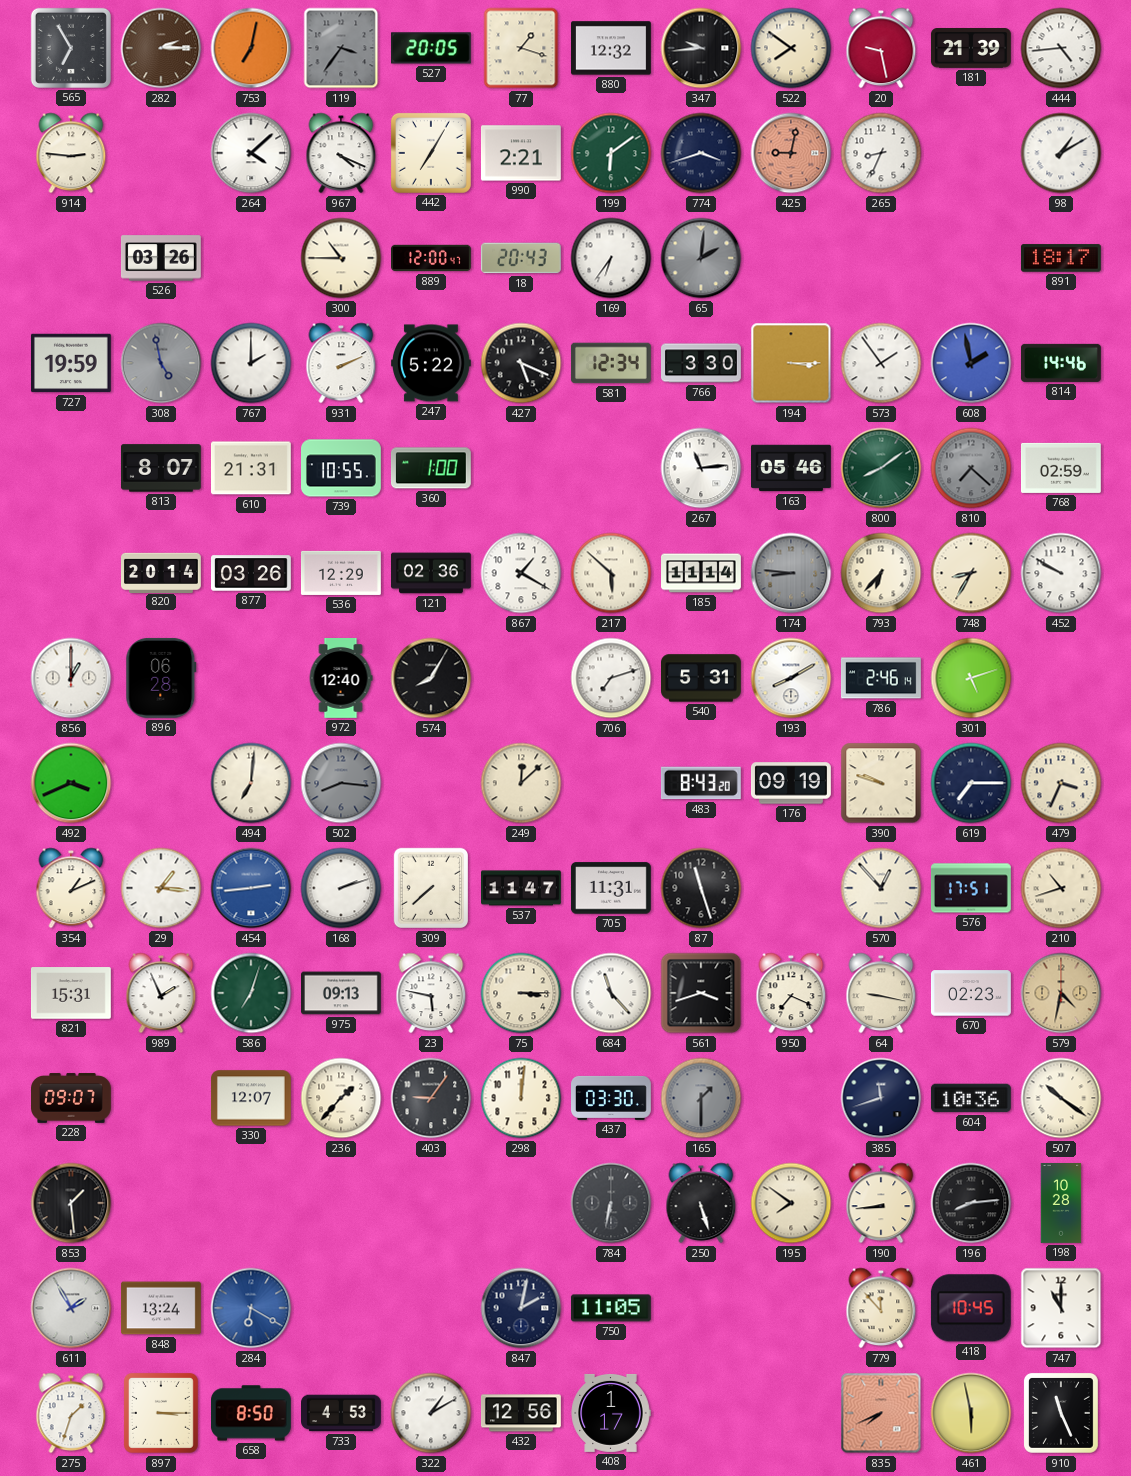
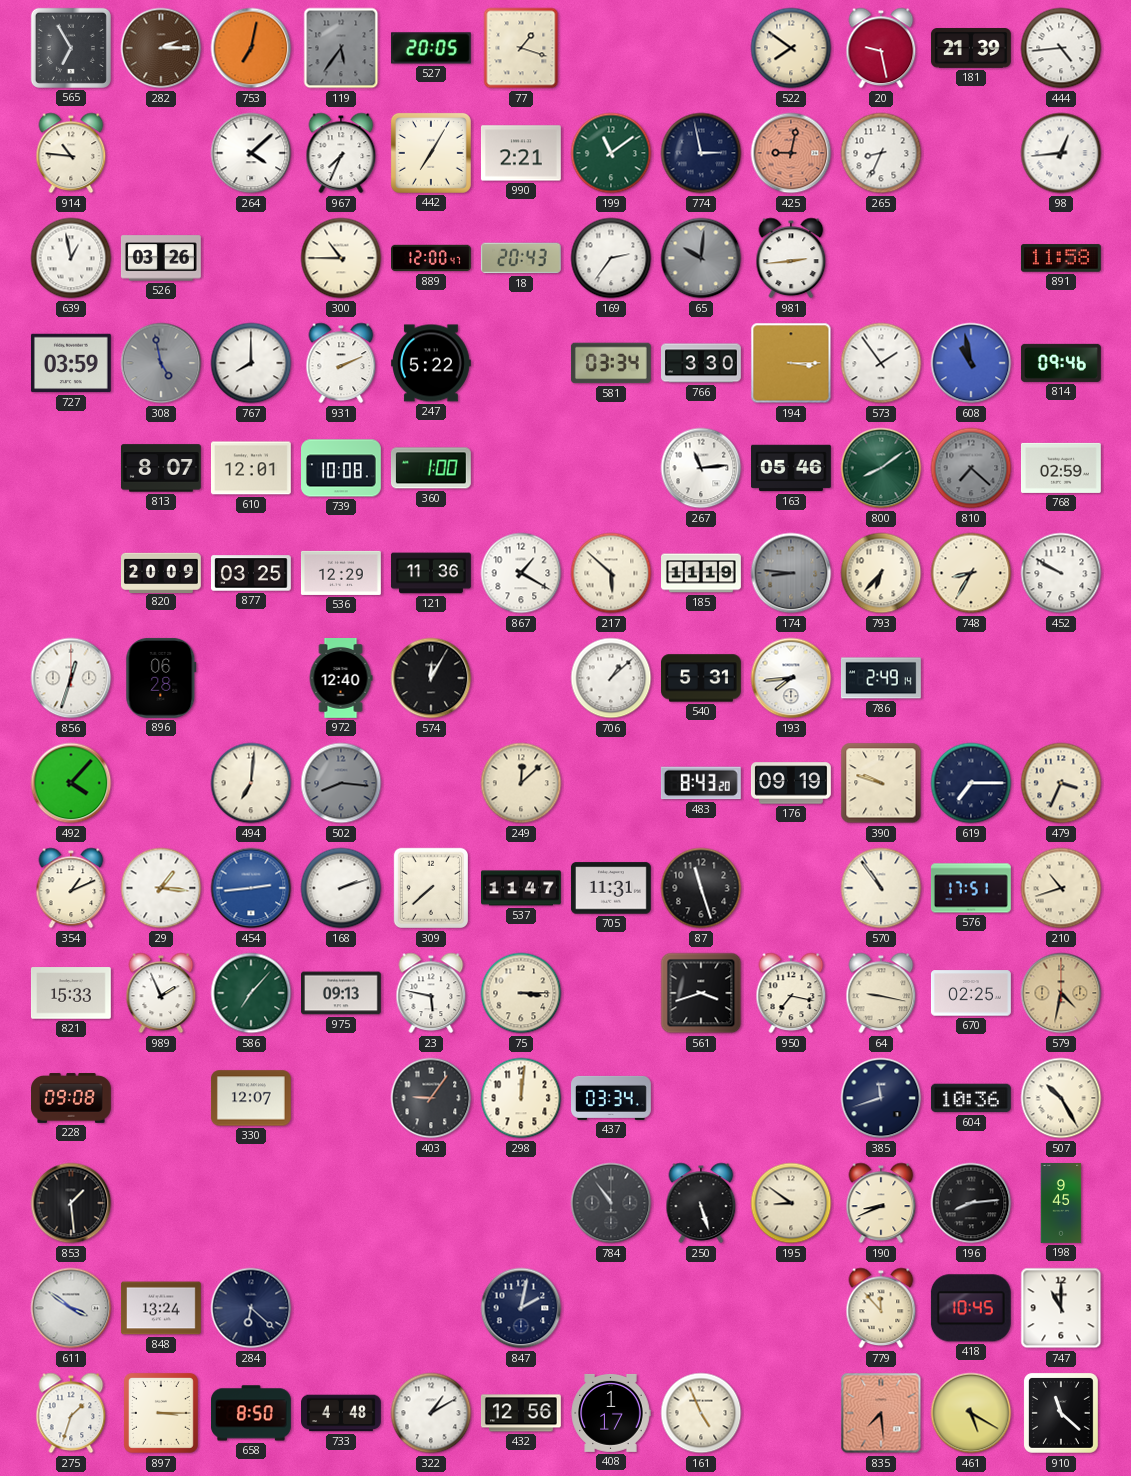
119: 3:36 -> 5:36 (341, 48)
880: 12:32 -> none (611, 48)
347: 9:44 -> none (701, 48)
914: 2:46 -> 10:46 (71, 153)
967: 4:19 -> 7:34 (341, 153)
199: 6:09 -> 11:09 (611, 153)
774: 3:42 -> 2:58 (701, 153)
98: 1:10 -> 12:44 (1061, 153)
639: none -> 12:58 (71, 258)
169: 6:36 -> 2:36 (611, 258)
65: 2:01 -> 10:01 (701, 258)
981: none -> 2:44 (791, 258)
891: 18:17 -> 11:58 (1061, 258)
727: 19:59 -> 03:59 (71, 363)
767: 2:00 -> 8:00 (251, 363)
427: 5:19 -> none (521, 363)
581: 12:34 -> 03:34 (611, 363)
608: 1:58 -> 10:58 (971, 363)
814: 14:46 -> 09:46 (1061, 363)
610: 21:31 -> 12:01 (251, 468)
739: 10:55 -> 10:08 (342, 468)
820: 20:14 -> 20:09 (162, 572)
877: 03:26 -> 03:25 (252, 573)
121: 02:36 -> 11:36 (432, 573)
185: 11:14 -> 11:19 (702, 573)
856: 1:00 -> 12:33 (71, 678)
574: 8:05 -> 12:05 (431, 678)
706: 7:12 -> 1:08 (611, 678)
193: 8:10 -> 7:44 (791, 678)
786: 2:46 -> 2:49 (881, 678)
301: 5:12 -> none (971, 678)
492: 3:41 -> 4:07 (71, 783)
570: 12:53 -> 10:54 (881, 888)
821: 15:31 -> 15:33 (71, 993)
586: 7:03 -> 7:07 (251, 993)
684: 11:23 -> none (611, 993)
950: 7:19 -> 7:17 (791, 993)
670: 02:23 -> 02:25 (971, 993)
228: 09:07 -> 09:08 (72, 1098)
236: 1:37 -> none (341, 1098)
437: 03:30 -> 03:34 (612, 1098)
165: 1:30 -> none (701, 1098)
507: 10:21 -> 10:25 (1061, 1098)
784: 6:32 -> 10:54 (611, 1203)
195: 7:51 -> 8:51 (791, 1203)
190: 8:44 -> 8:41 (881, 1203)
198: 10:28 -> 9:45 (1061, 1204)
611: 1:55 -> 3:51 (71, 1308)
284: 6:20 -> 6:22 (251, 1308)
284 dial: blue -> navy (251, 1308)
750: 11:05 -> none (611, 1308)
733: 4:53 -> 4:48 (342, 1413)
161: none -> 4:56 (701, 1413)
835: 7:41 -> 7:29 (881, 1413)
461: 5:58 -> 5:20 (971, 1413)
910: 11:26 -> 11:22 (1061, 1414)
